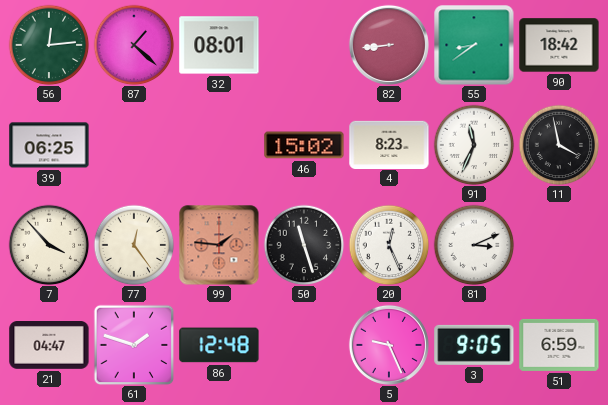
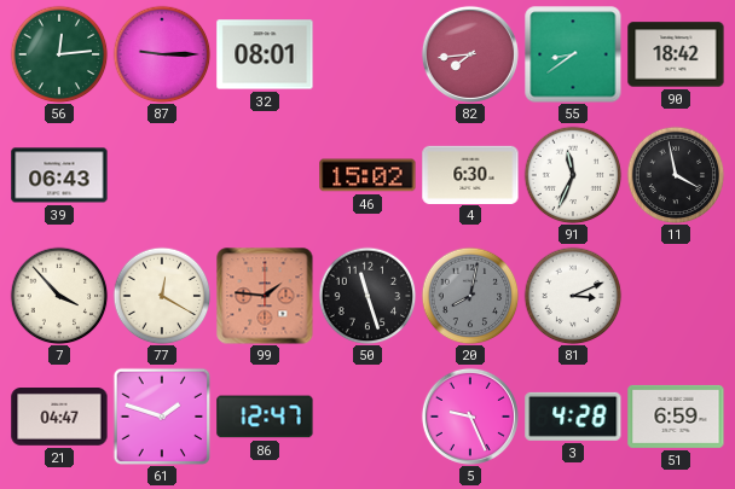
87: 1:22 -> 9:15 (162, 54)
82: 8:44 -> 7:44 (470, 54)
39: 06:25 -> 06:43 (59, 175)
4: 8:23 -> 6:30 (470, 174)
77: 12:24 -> 12:20 (162, 296)
20: 12:26 -> 8:02 (470, 296)
20 dial: white -> grey (470, 296)
86: 12:48 -> 12:47 (265, 417)
3: 9:05 -> 4:28 (573, 417)
